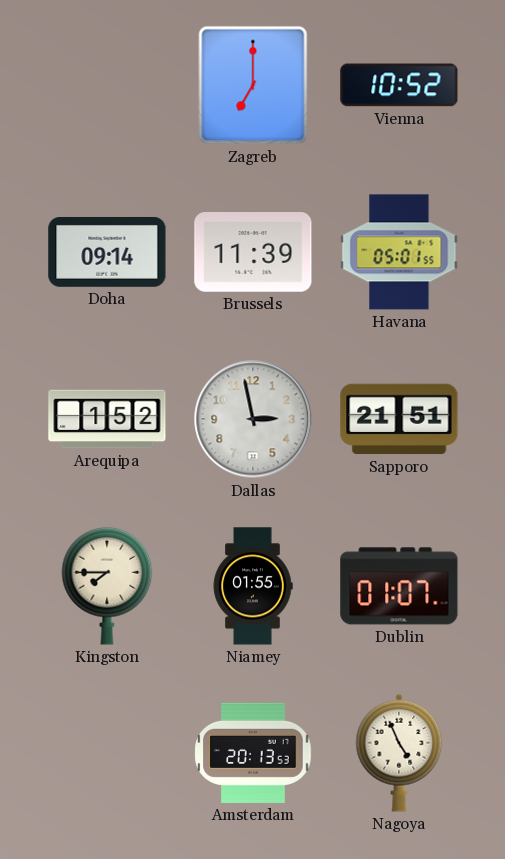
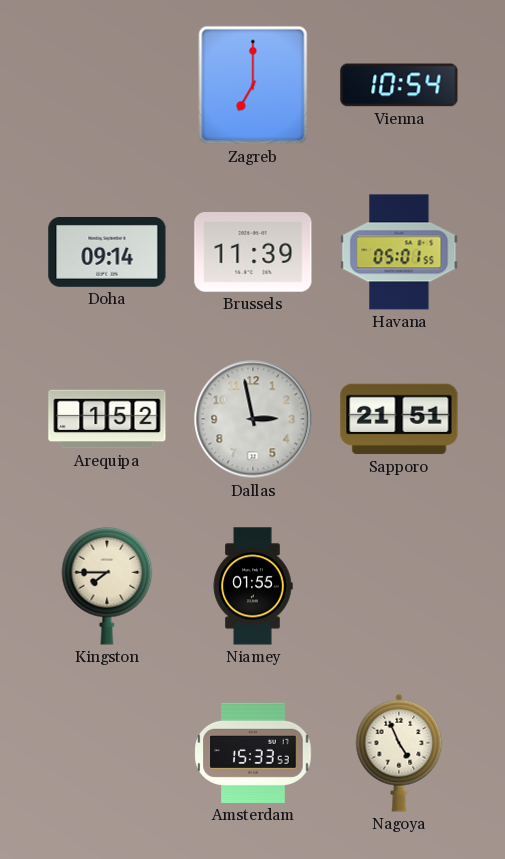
Vienna: 10:52 -> 10:54 (399, 85)
Dublin: 01:07 -> none (399, 586)
Amsterdam: 20:13 -> 15:33 (253, 753)
